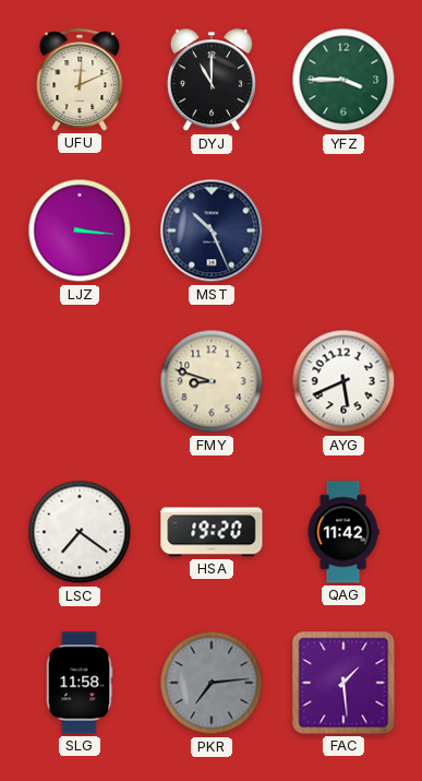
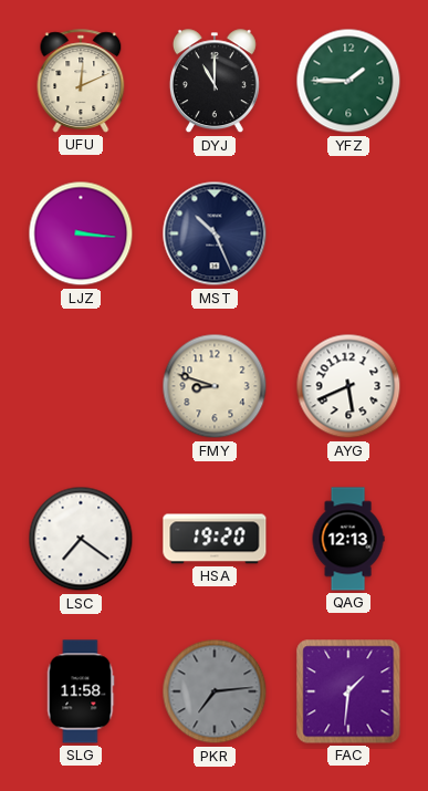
YFZ: 3:45 -> 1:45 (348, 81)
QAG: 11:42 -> 12:13 (348, 539)
FAC: 1:29 -> 1:31 (348, 691)
